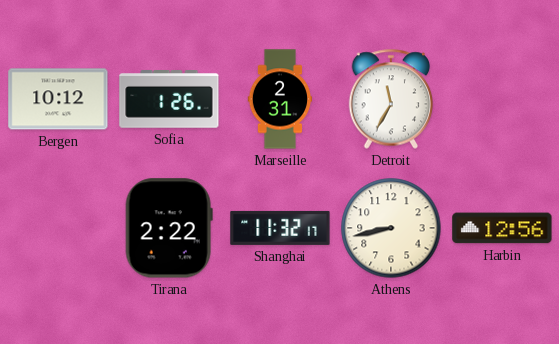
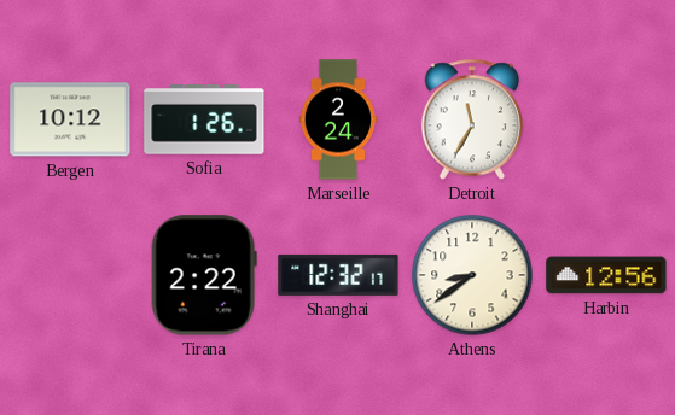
Marseille: 2:31 -> 2:24 (337, 119)
Shanghai: 11:32 -> 12:32 (338, 275)
Athens: 8:43 -> 8:39 (472, 275)
